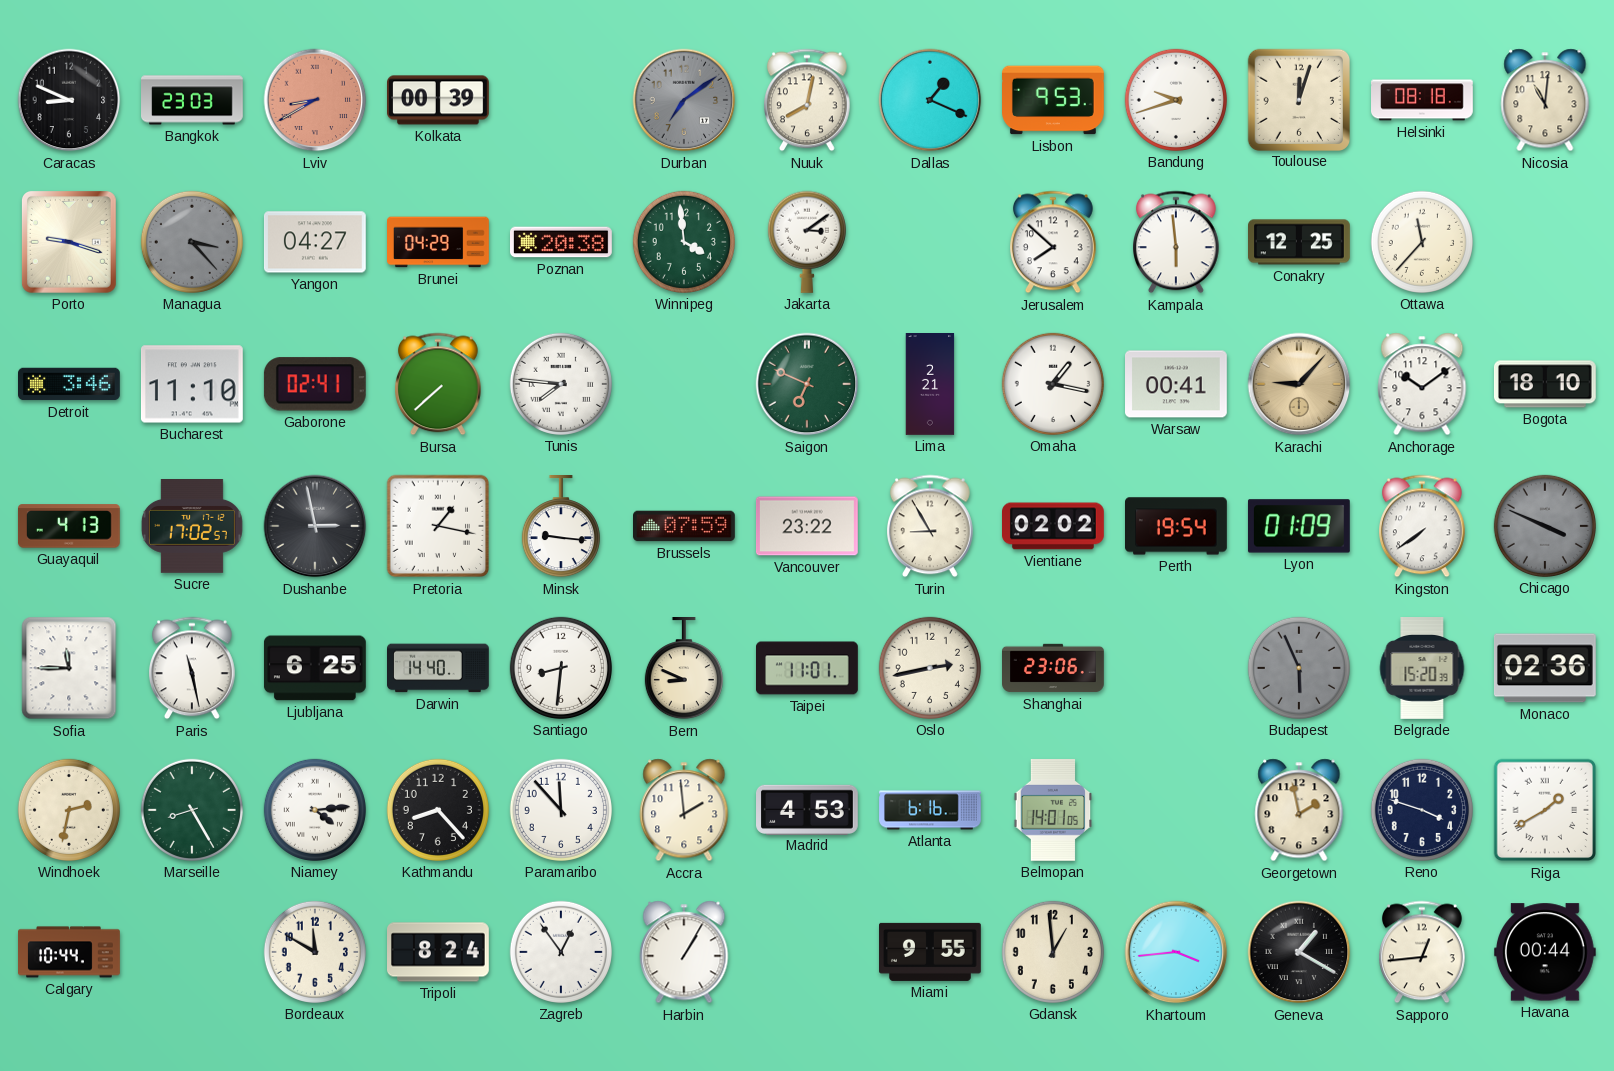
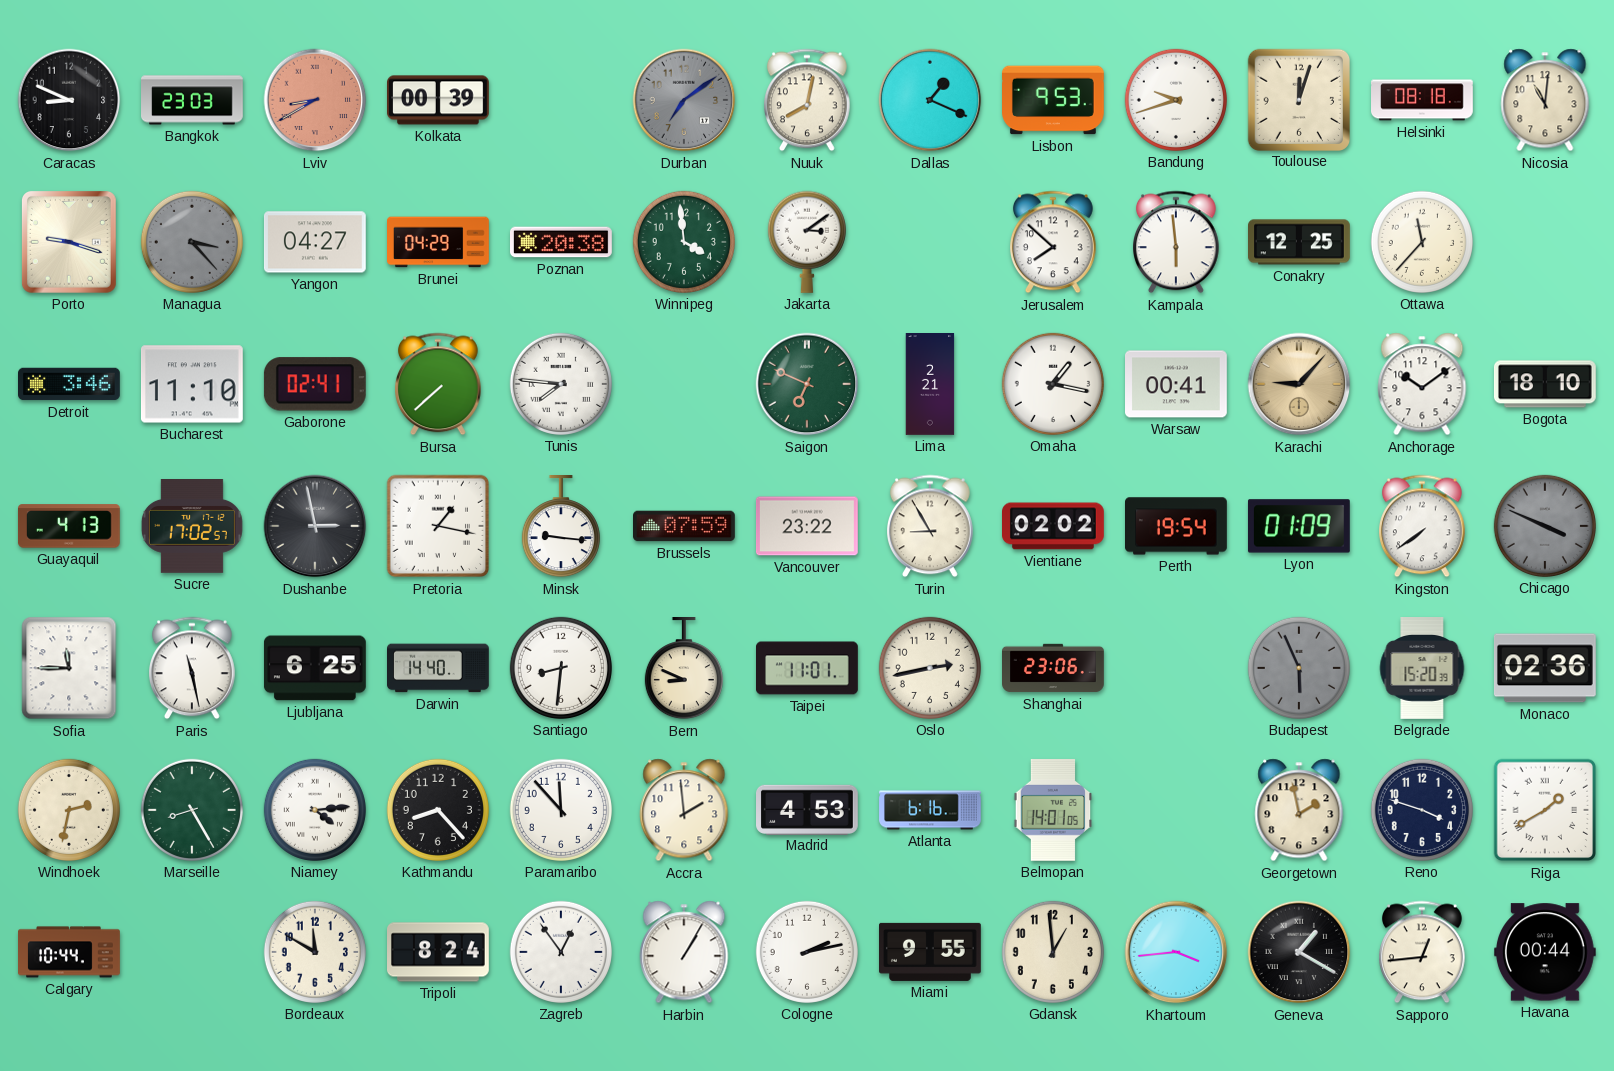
Cologne: none -> 2:13 (807, 952)
